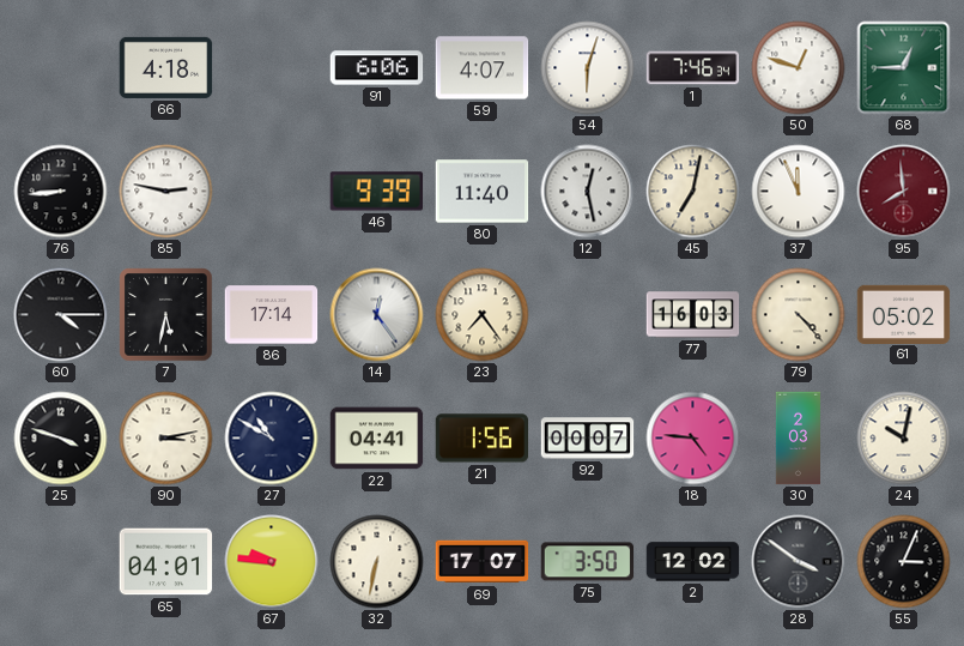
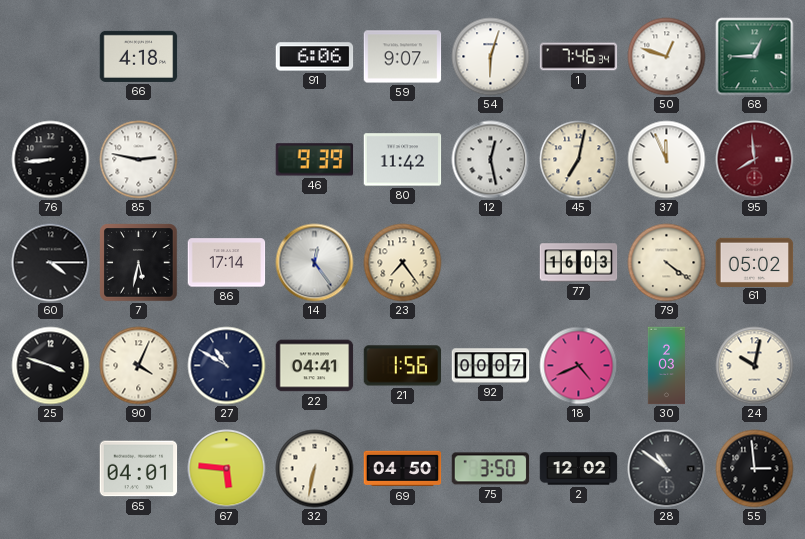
59: 4:07 -> 9:07 (403, 57)
80: 11:40 -> 11:42 (403, 160)
79: 4:23 -> 4:21 (667, 263)
90: 3:13 -> 4:04 (139, 366)
18: 4:46 -> 4:41 (579, 366)
67: 9:46 -> 5:46 (227, 469)
69: 17:07 -> 04:50 (403, 469)
28: 3:51 -> 10:51 (667, 469)
55: 3:04 -> 2:59 (755, 469)
